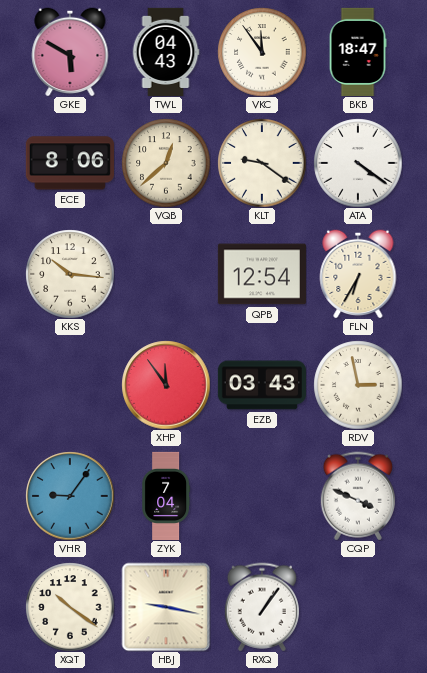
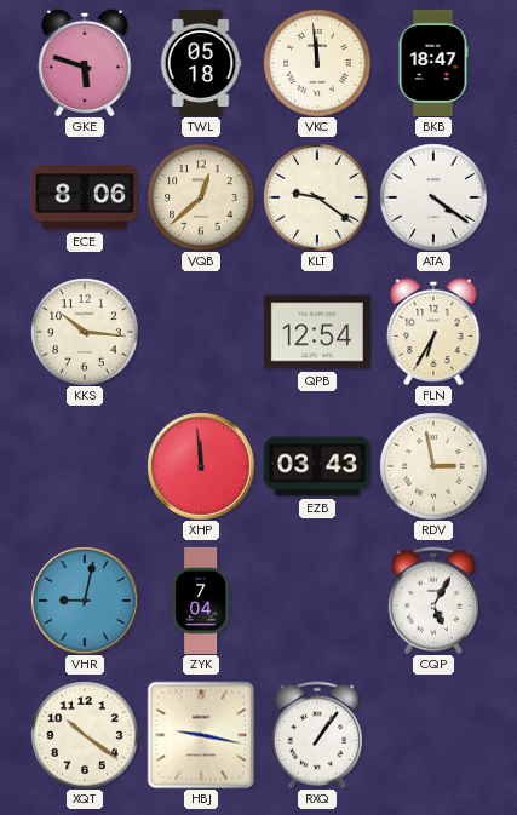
GKE: 5:50 -> 5:48 (85, 63)
TWL: 04:43 -> 05:18 (201, 62)
VKC: 11:54 -> 11:59 (317, 63)
XHP: 11:54 -> 11:59 (201, 466)
VHR: 9:06 -> 9:02 (85, 601)
CQP: 3:49 -> 5:05 (433, 601)
